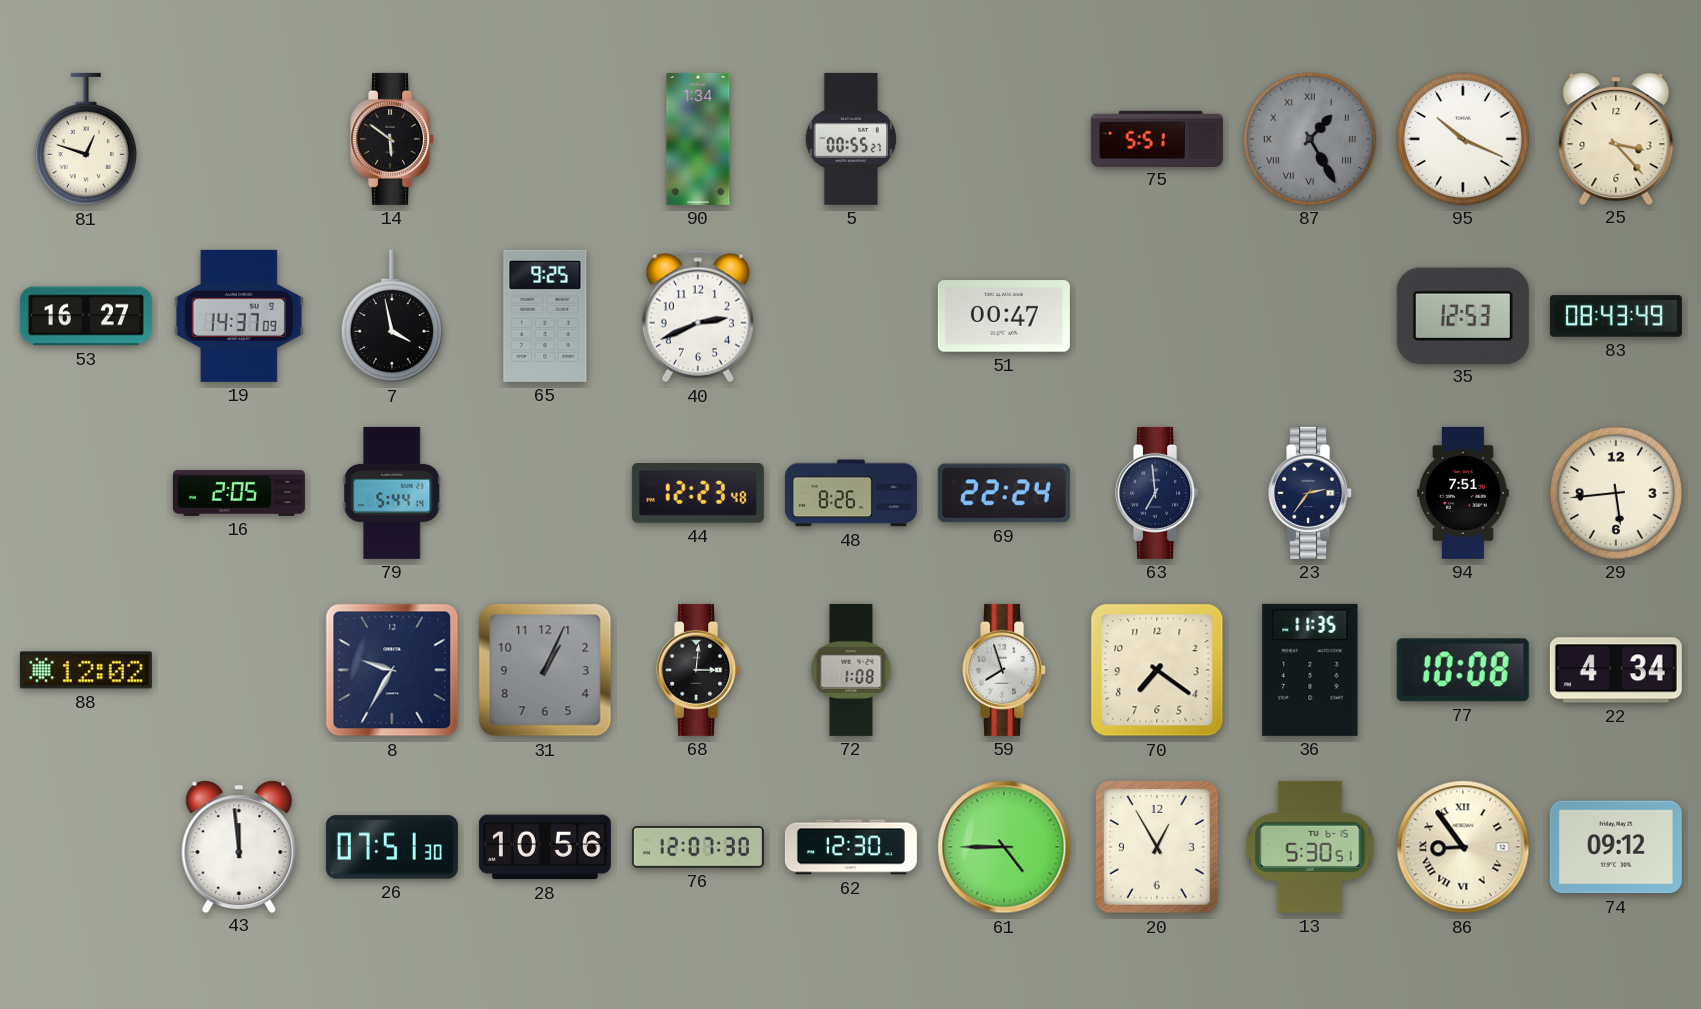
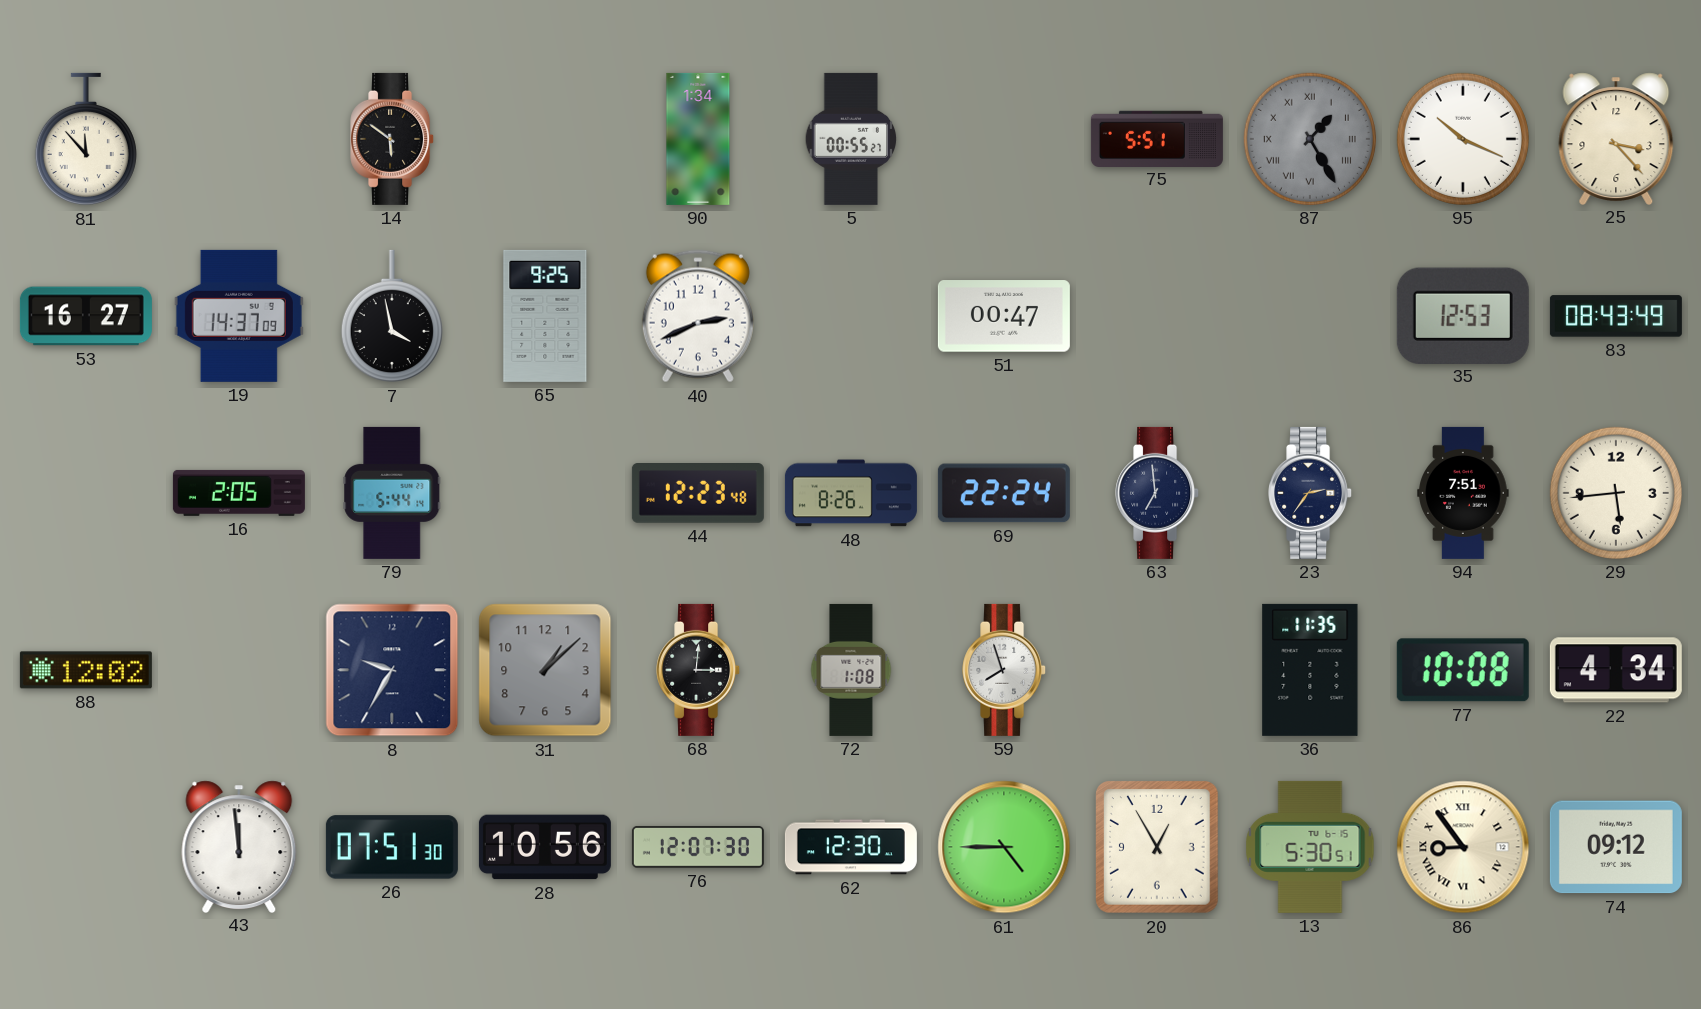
81: 12:48 -> 11:53 (86, 139)
31: 1:04 -> 1:08 (545, 670)
70: 7:21 -> none (1157, 670)
